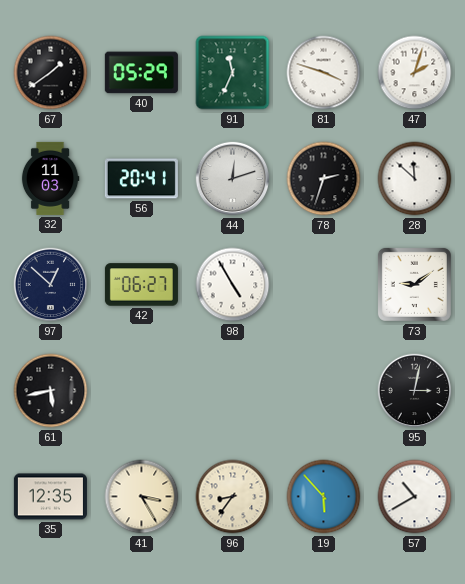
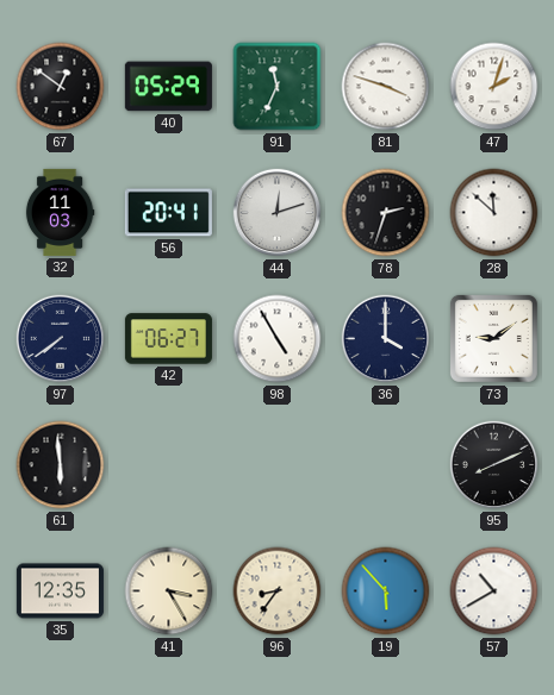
67: 1:39 -> 12:51 (61, 87)
97: 12:52 -> 7:39 (61, 339)
36: none -> 4:00 (386, 339)
61: 5:43 -> 5:59 (61, 465)
95: 3:02 -> 8:11 (494, 465)
